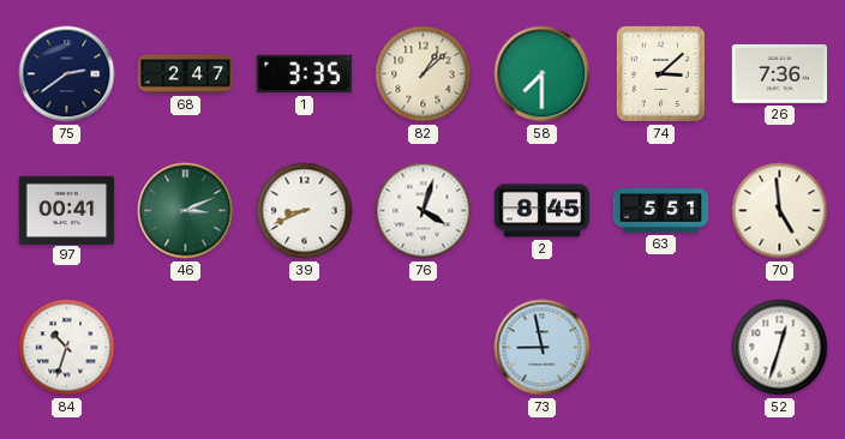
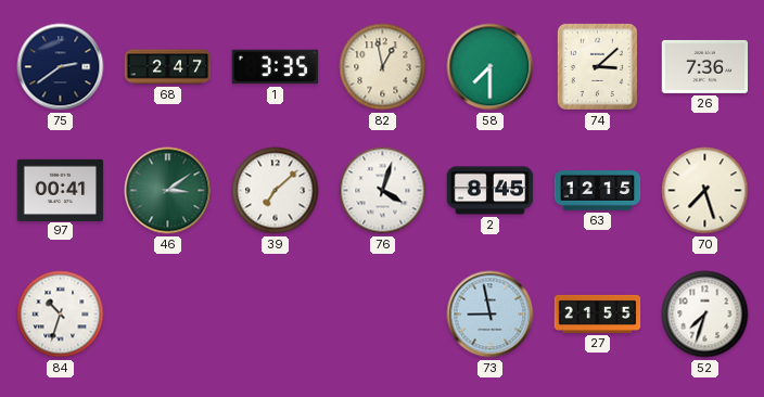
82: 1:08 -> 12:58 (383, 67)
46: 3:11 -> 3:09 (168, 191)
39: 8:41 -> 7:08 (276, 191)
63: 5:51 -> 12:15 (598, 191)
70: 4:59 -> 7:27 (705, 191)
27: none -> 21:55 (598, 313)
52: 12:33 -> 7:33 (705, 315)
